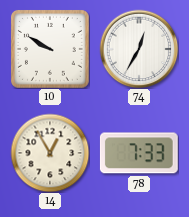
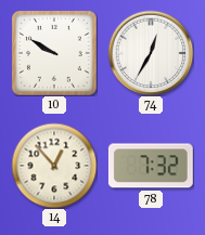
14: 12:55 -> 12:53 (54, 166)
78: 7:33 -> 7:32 (151, 166)
